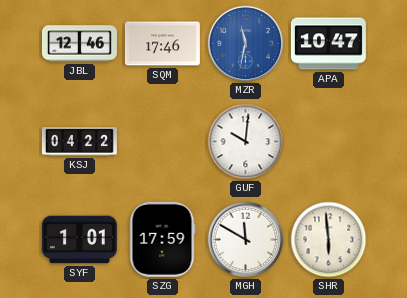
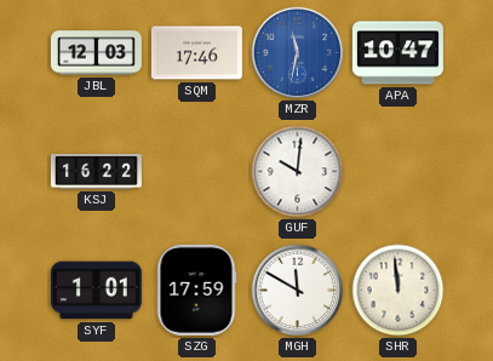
JBL: 12:46 -> 12:03 (96, 53)
KSJ: 04:22 -> 16:22 (96, 172)
SHR: 5:59 -> 11:59 (399, 291)
